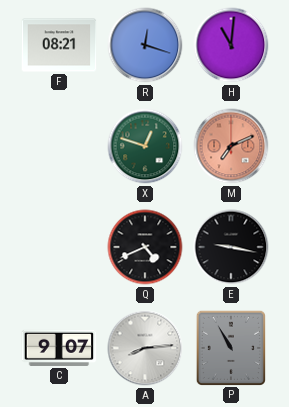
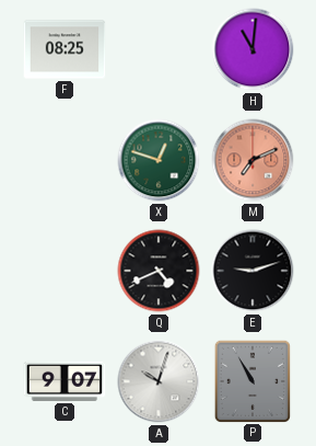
F: 08:21 -> 08:25 (65, 49)
R: 12:18 -> none (145, 45)
E: 9:17 -> 9:12 (253, 271)
A: 8:14 -> 10:03 (159, 381)
